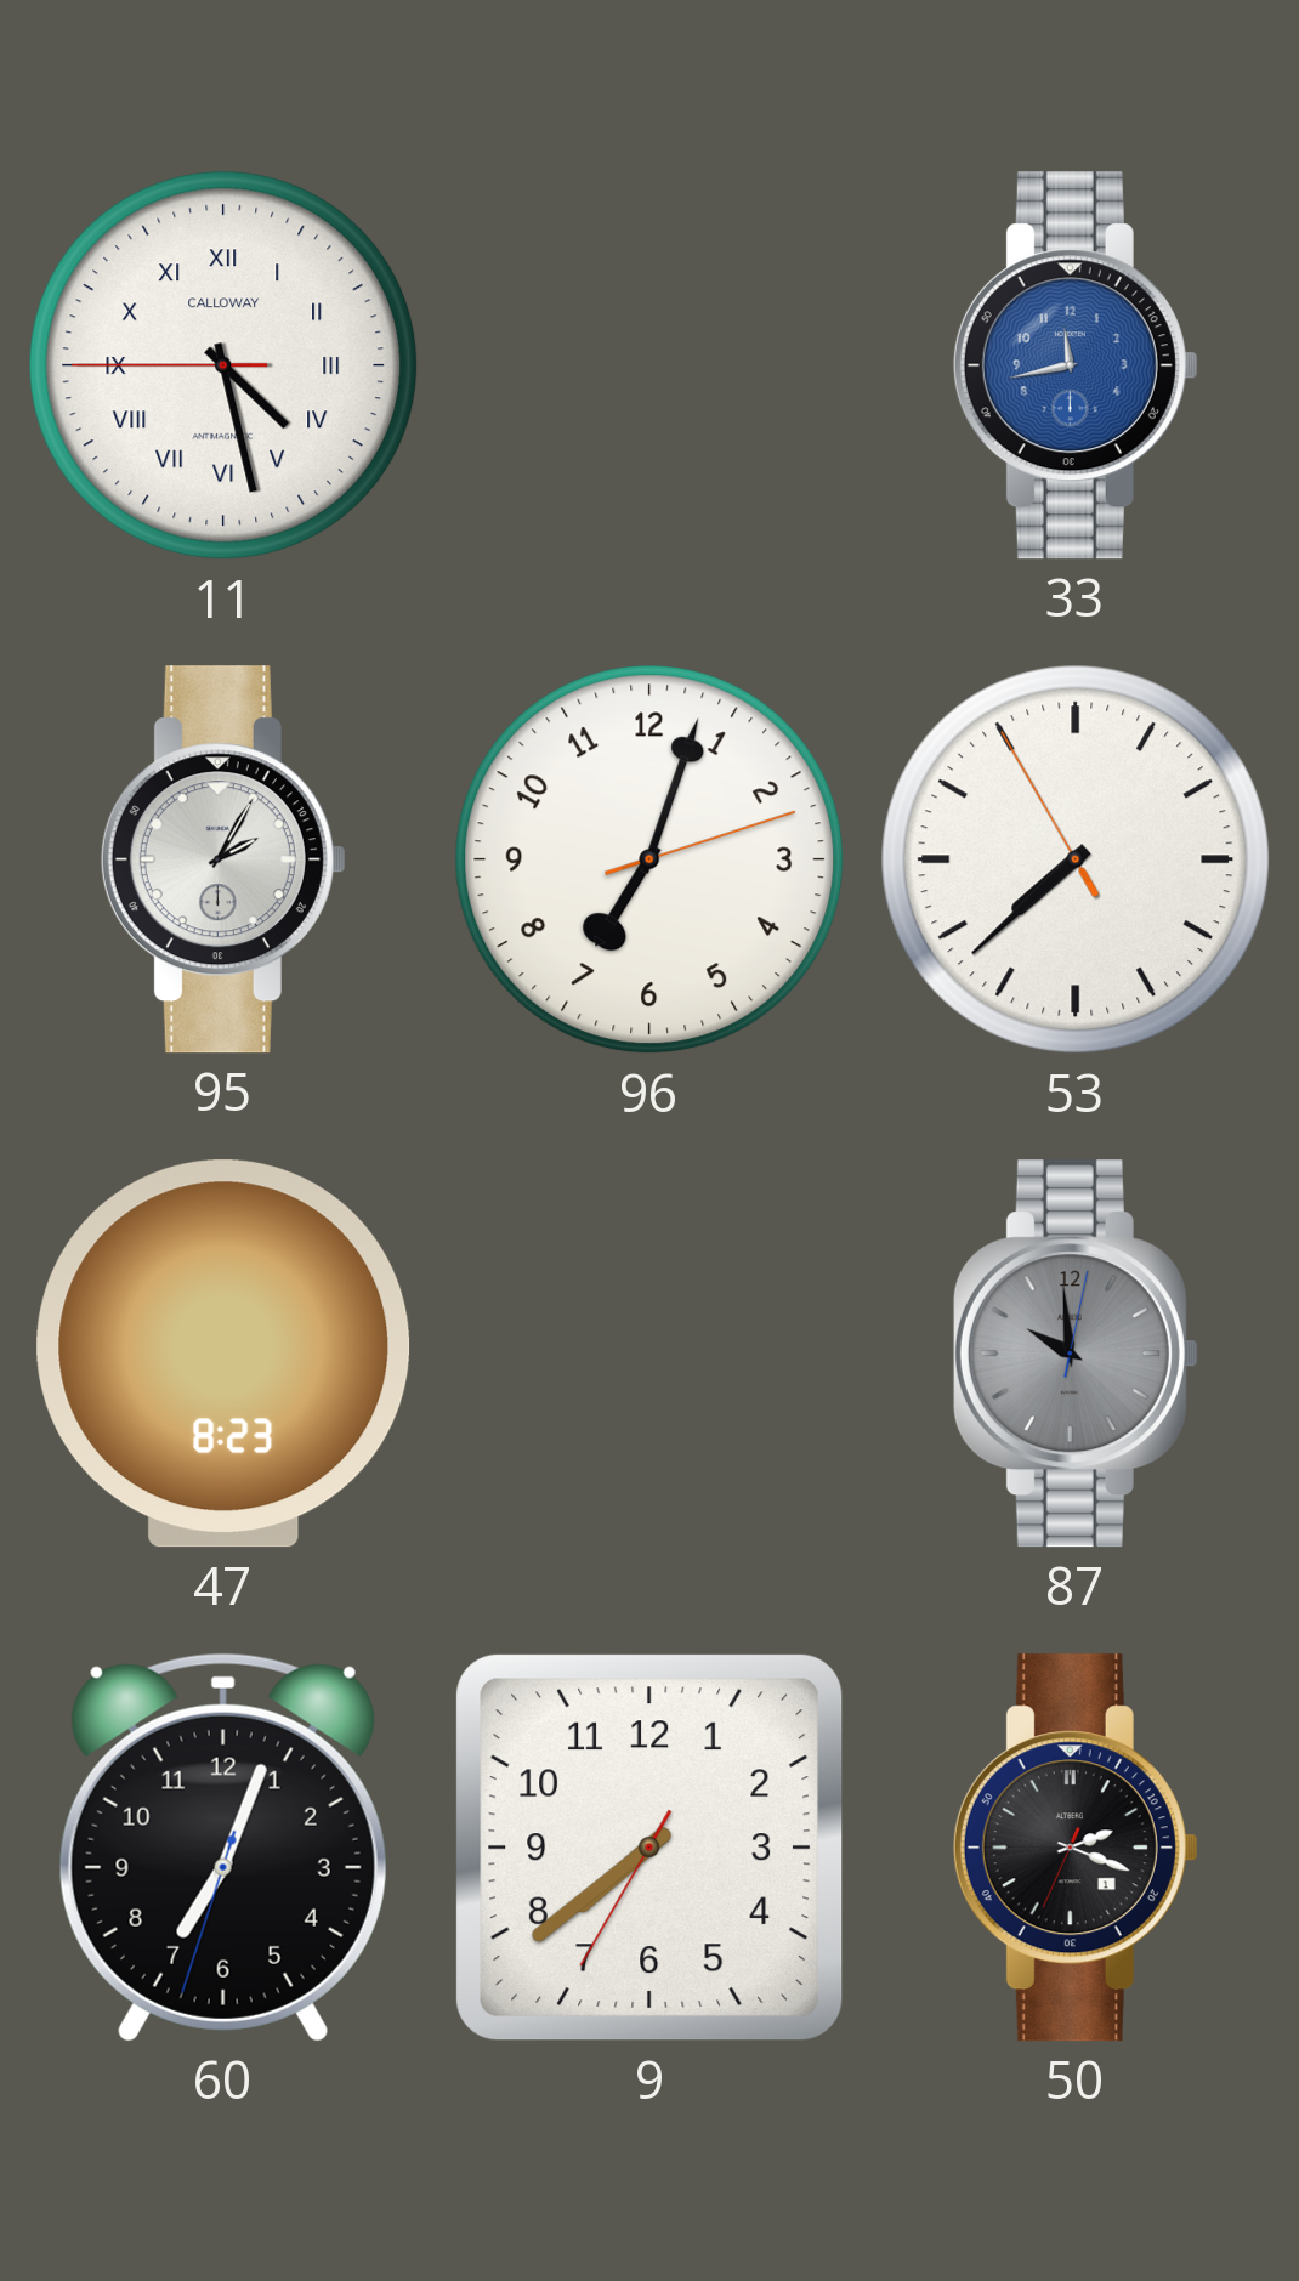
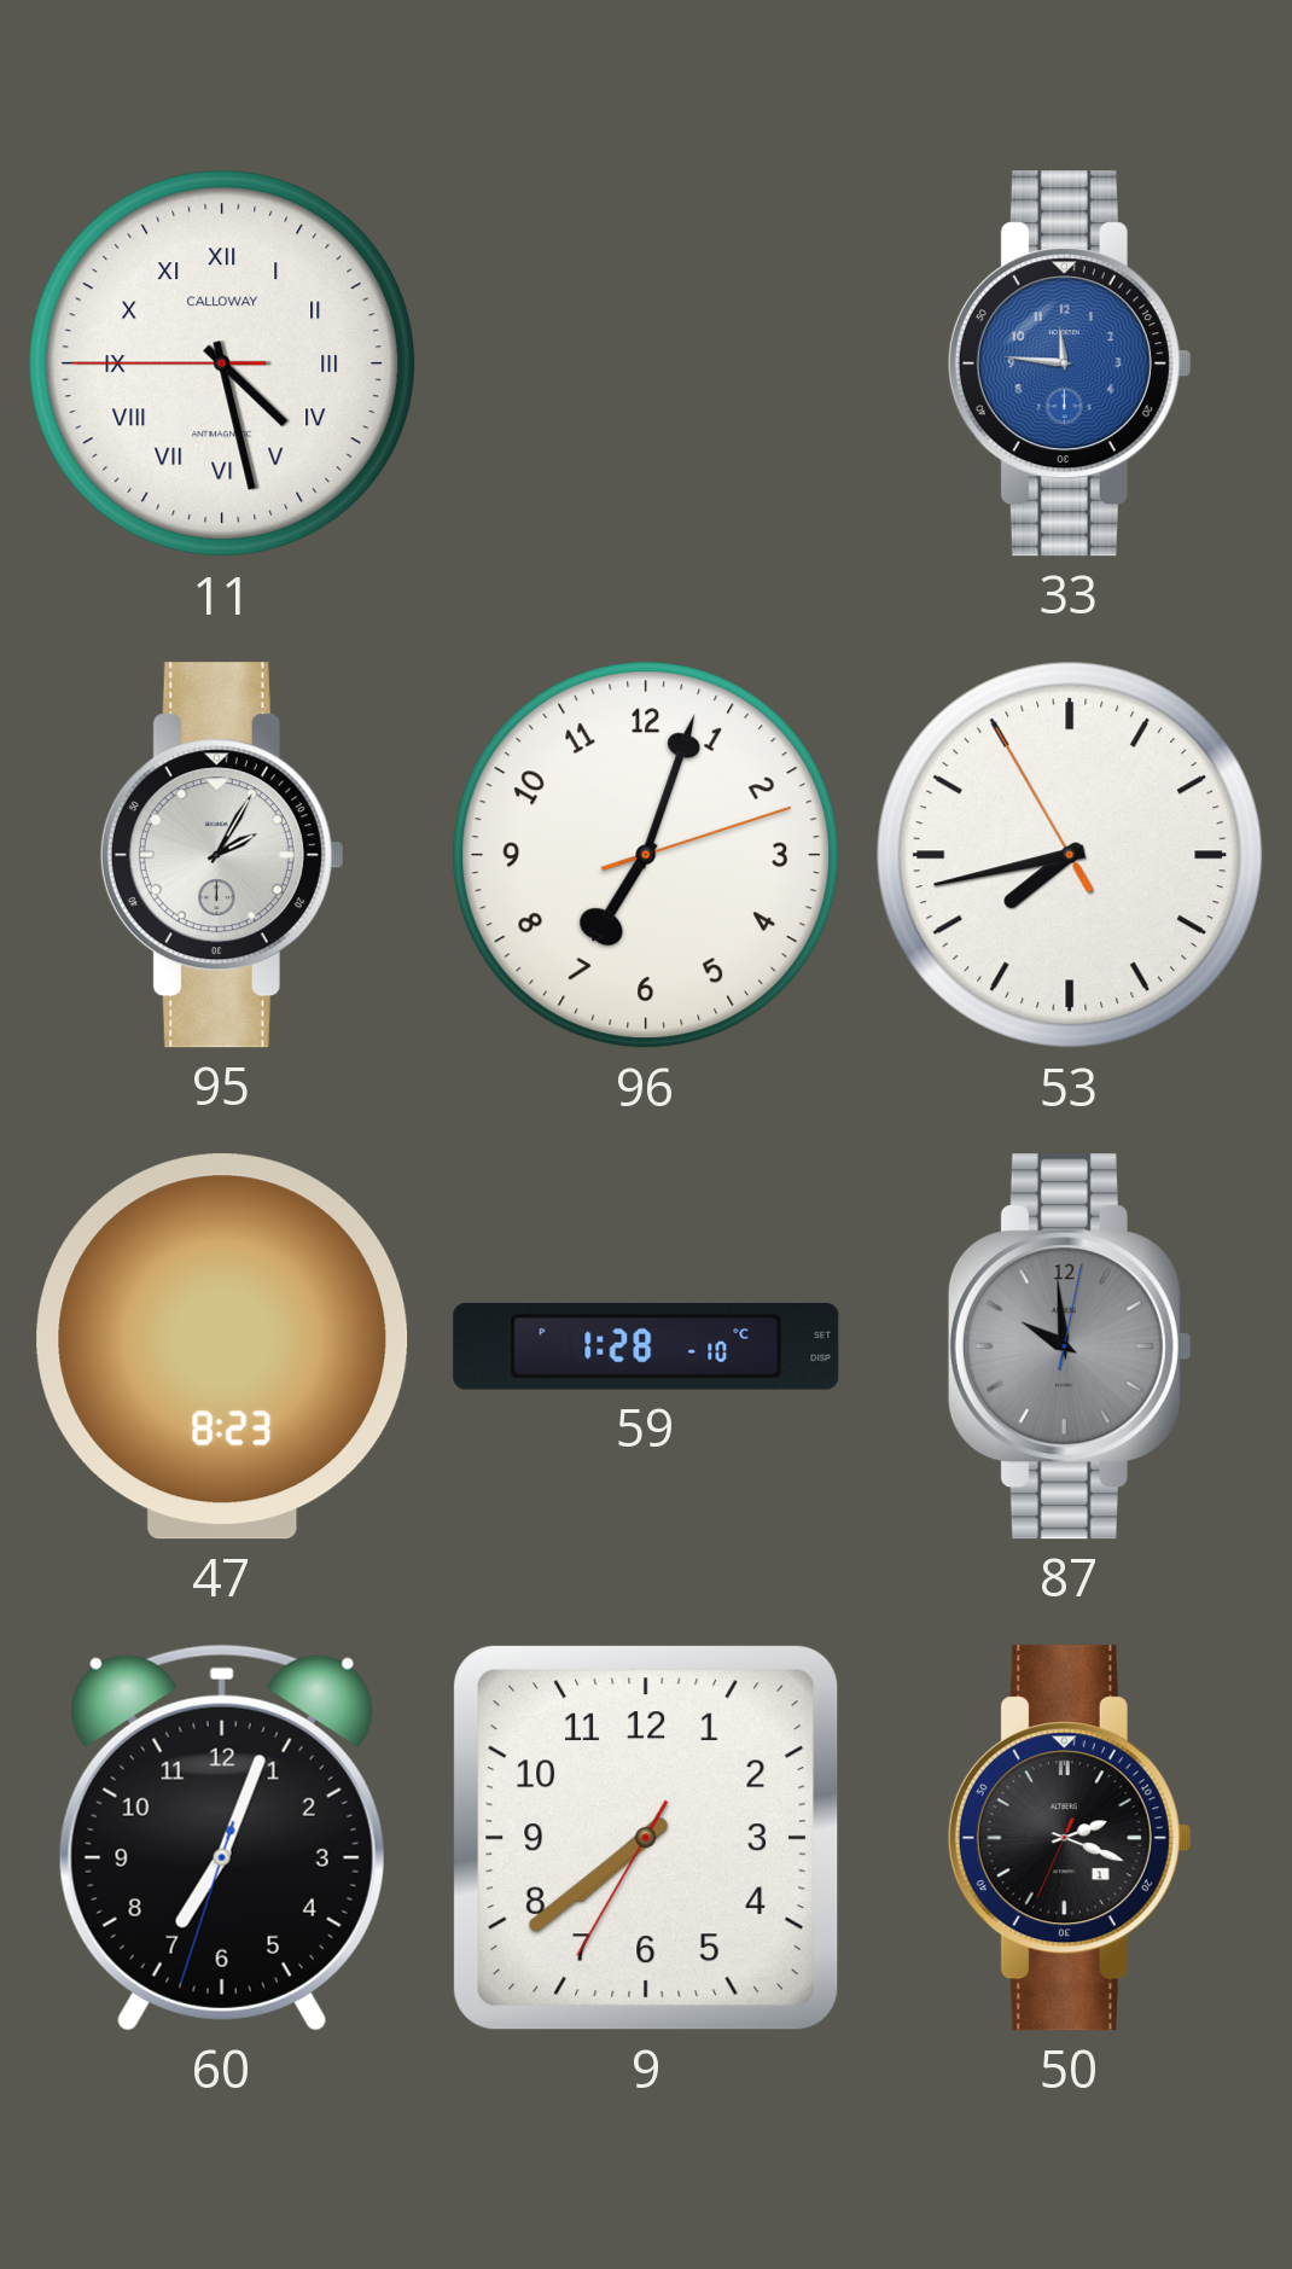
33: 11:43 -> 11:46 (1070, 363)
53: 7:37 -> 7:42 (1070, 855)
59: none -> 1:28 (646, 1346)
